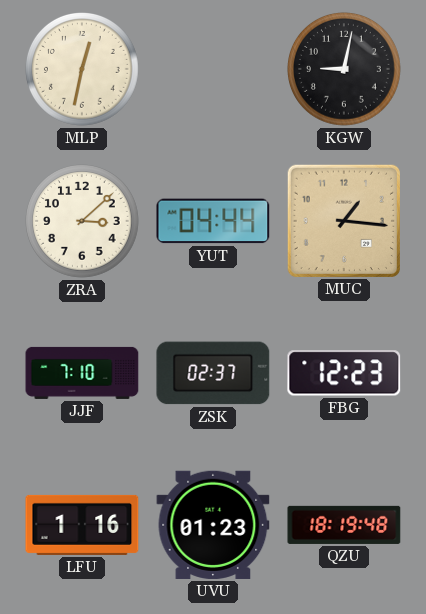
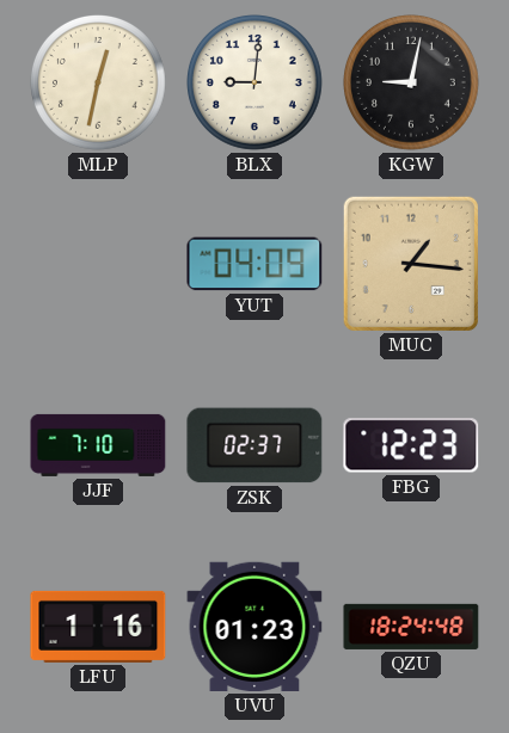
BLX: none -> 9:01 (256, 84)
ZRA: 3:08 -> none (83, 222)
YUT: 04:44 -> 04:09 (254, 264)
QZU: 18:19 -> 18:24 (411, 627)
